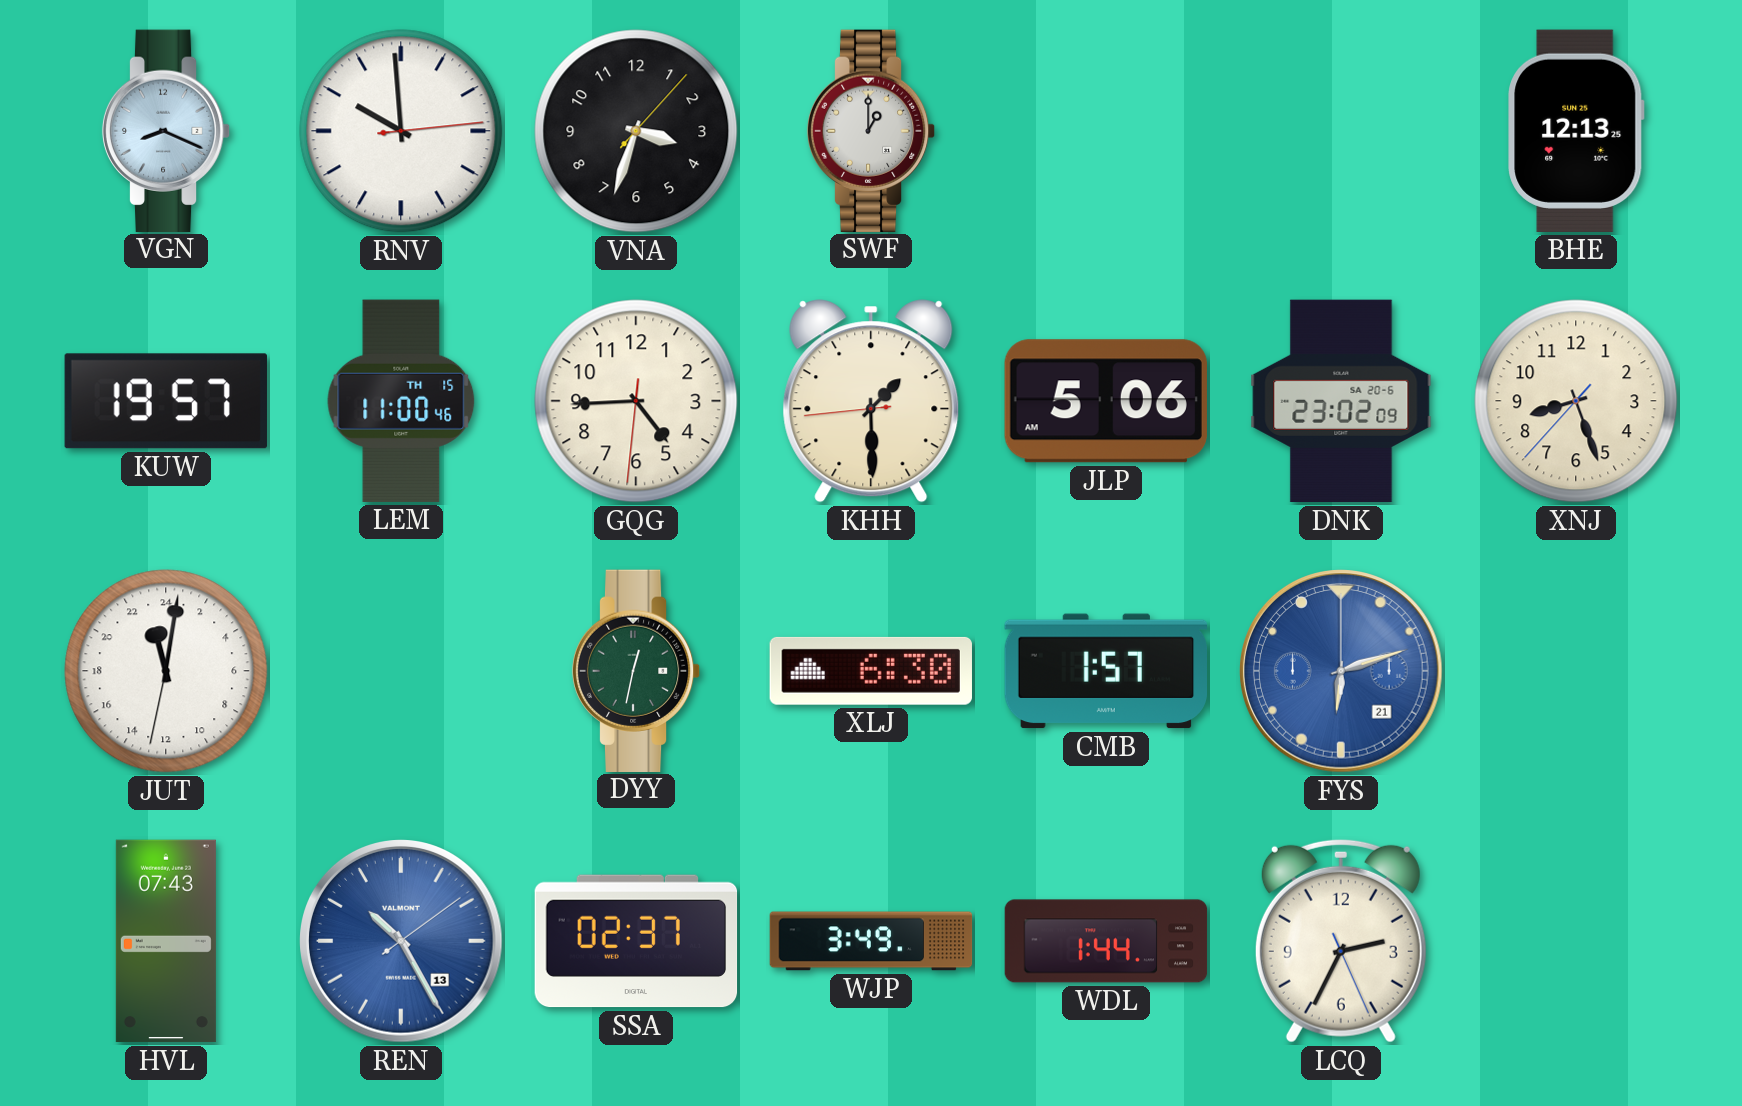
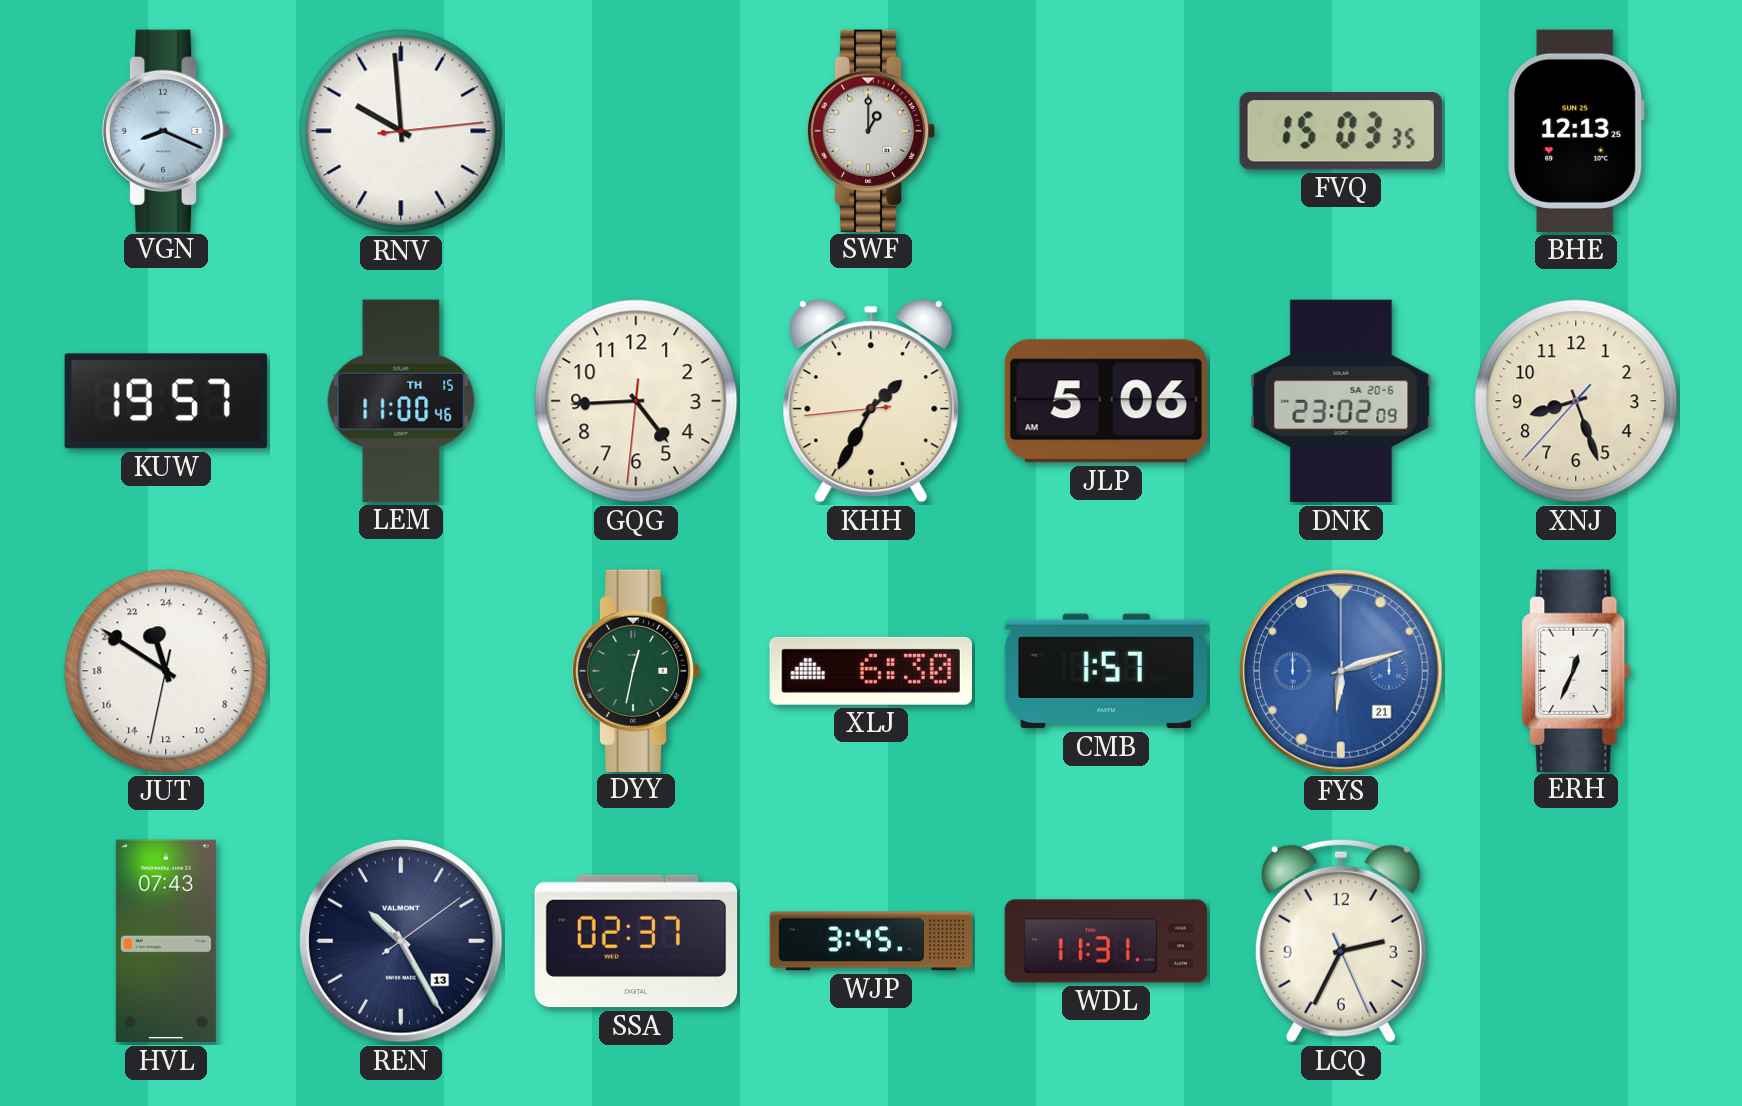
VNA: 3:33 -> none (636, 131)
FVQ: none -> 15:03 (1341, 132)
KHH: 1:29 -> 1:34 (871, 401)
JUT: 23:01 -> 22:50 (166, 671)
ERH: none -> 12:34 (1576, 670)
REN dial: blue -> navy (402, 942)
WJP: 3:49 -> 3:45 (871, 941)
WDL: 1:44 -> 11:31 (1106, 941)
